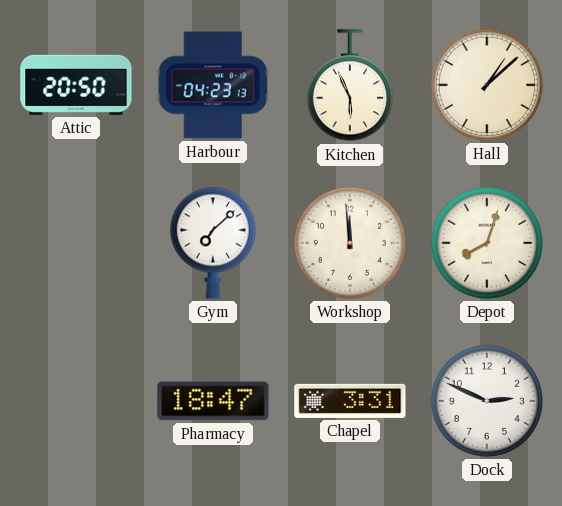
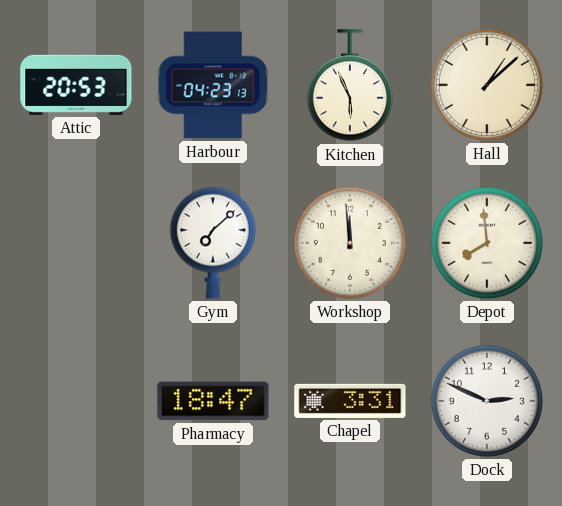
Attic: 20:50 -> 20:53 (76, 85)
Depot: 8:03 -> 7:59 (487, 243)
